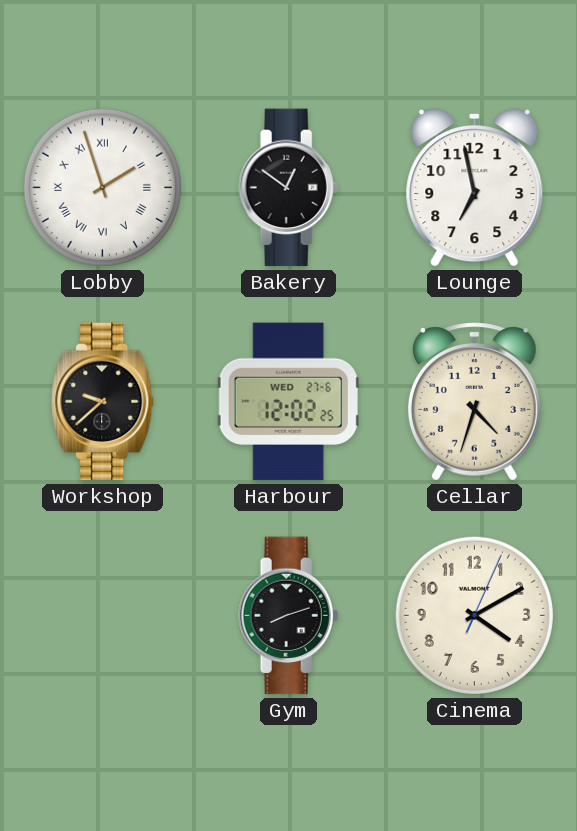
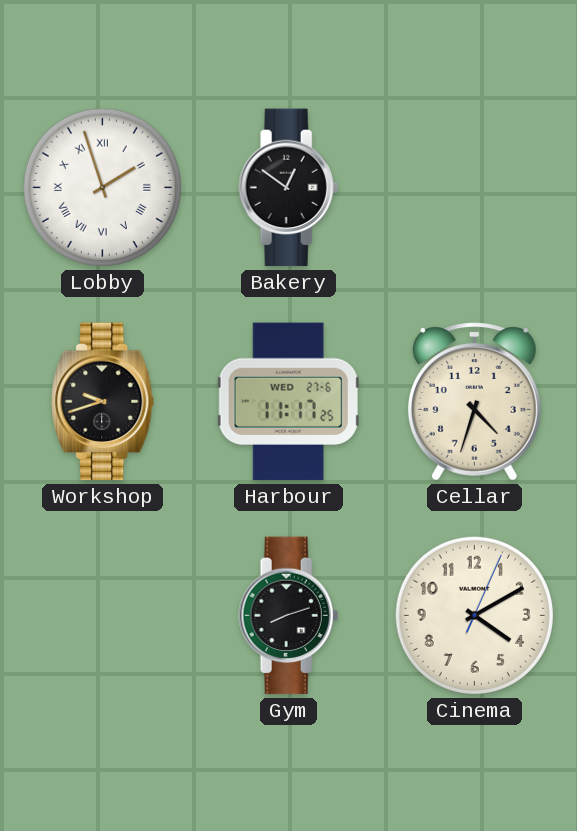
Lounge: 6:58 -> none (475, 188)
Workshop: 9:38 -> 9:42 (103, 402)
Harbour: 12:02 -> 11:17 (288, 402)
